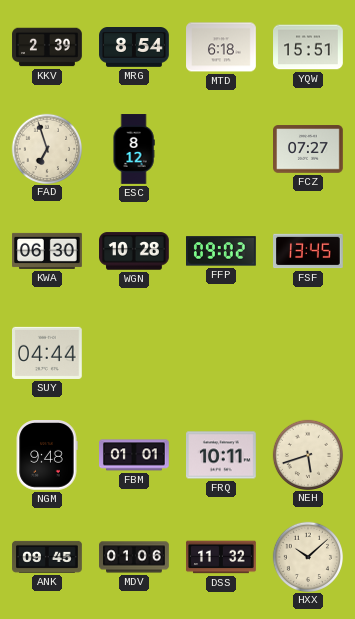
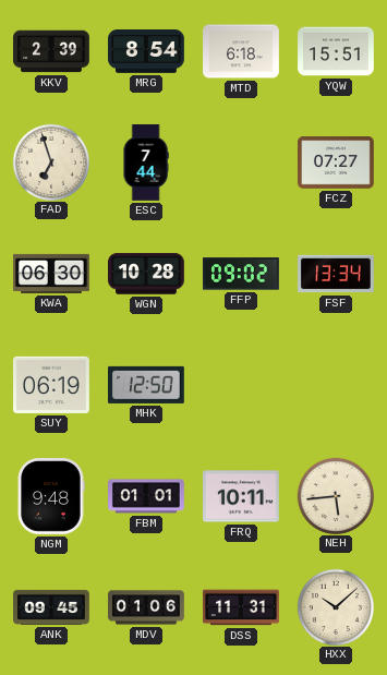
ESC: 8:12 -> 7:44 (146, 162)
FSF: 13:45 -> 13:34 (336, 274)
SUY: 04:44 -> 06:19 (52, 385)
MHK: none -> 12:50 (147, 385)
NEH: 5:42 -> 5:44 (335, 495)
DSS: 11:32 -> 11:31 (241, 607)
